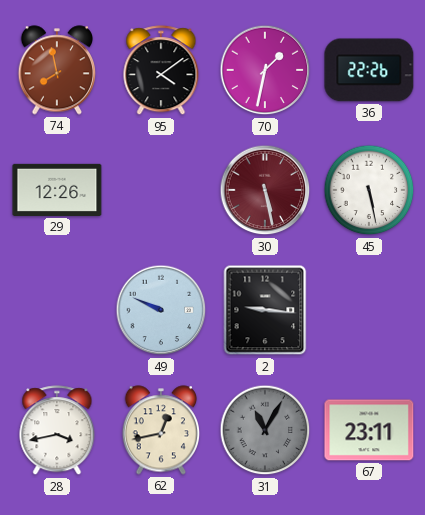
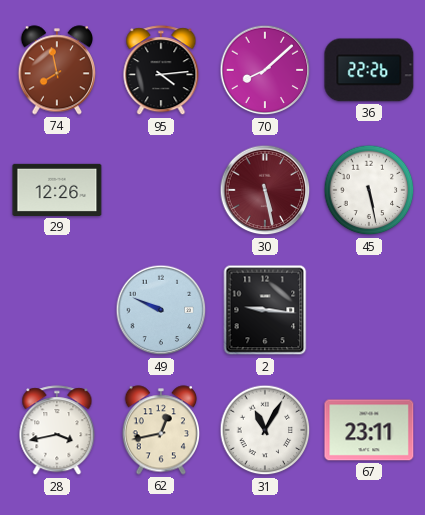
95: 4:09 -> 4:14 (161, 71)
70: 1:32 -> 8:08 (265, 70)
31 dial: grey -> white (265, 430)
